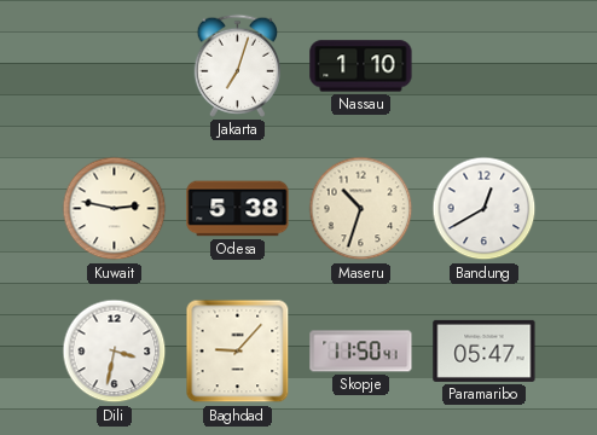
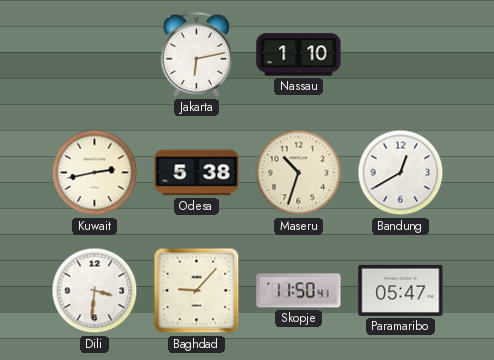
Jakarta: 7:03 -> 6:13 (197, 54)
Kuwait: 2:47 -> 2:43 (95, 173)
Dili: 3:32 -> 3:31 (95, 291)
